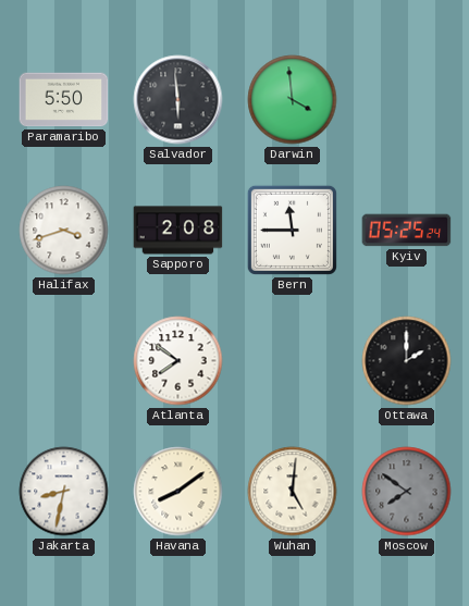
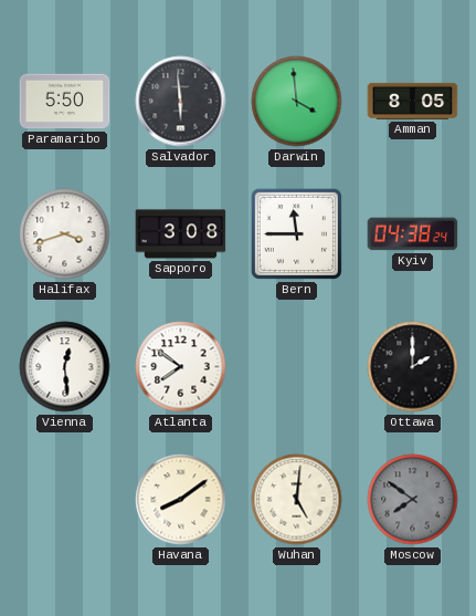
Amman: none -> 8:05 (413, 101)
Sapporo: 2:08 -> 3:08 (181, 234)
Kyiv: 05:25 -> 04:38 (413, 234)
Vienna: none -> 12:29 (65, 367)
Jakarta: 8:32 -> none (64, 492)
